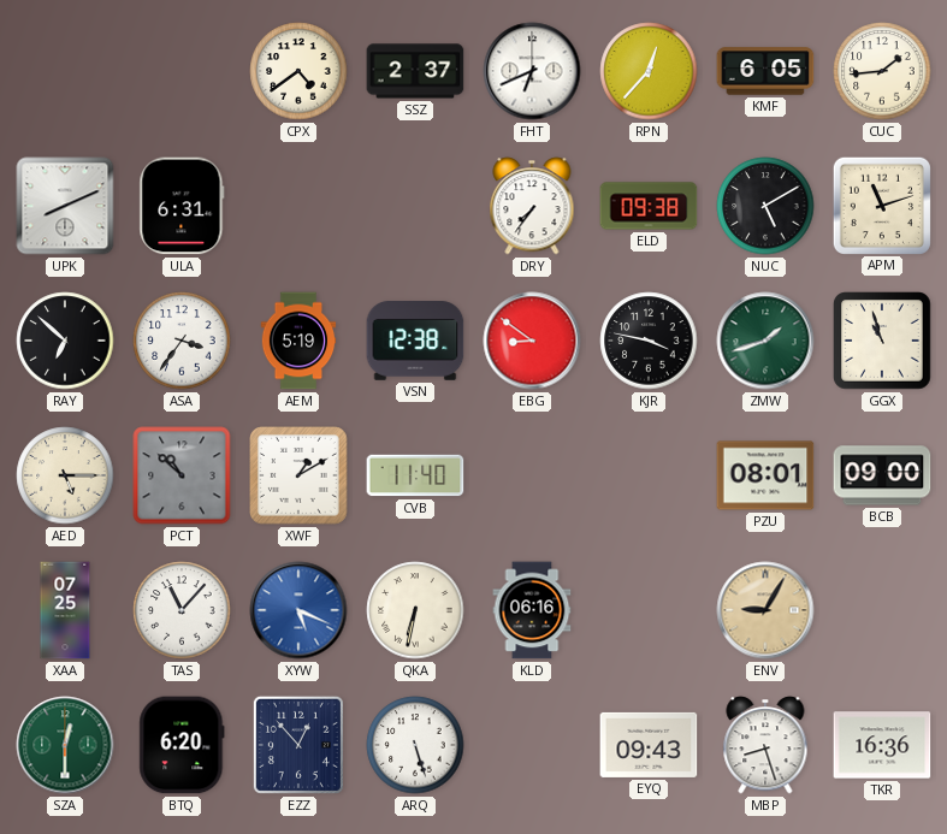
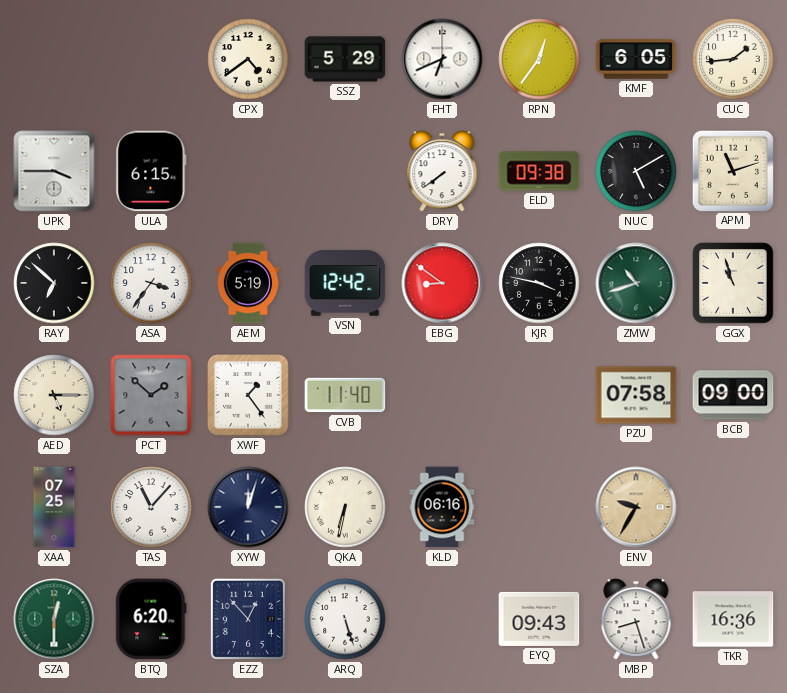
SSZ: 2:37 -> 5:29 (345, 59)
RPN: 12:37 -> 12:36 (539, 59)
UPK: 8:11 -> 3:45 (54, 171)
ULA: 6:31 -> 6:15 (151, 171)
DRY: 7:36 -> 7:39 (442, 171)
VSN: 12:38 -> 12:42 (345, 283)
ZMW: 1:42 -> 10:42 (636, 283)
PCT: 10:52 -> 1:52 (151, 395)
XWF: 1:10 -> 1:24 (248, 395)
PZU: 08:01 -> 07:58 (636, 395)
XYW: 5:19 -> 12:03 (248, 507)
XYW dial: blue -> navy (248, 507)
ENV: 9:05 -> 9:35 (636, 507)
